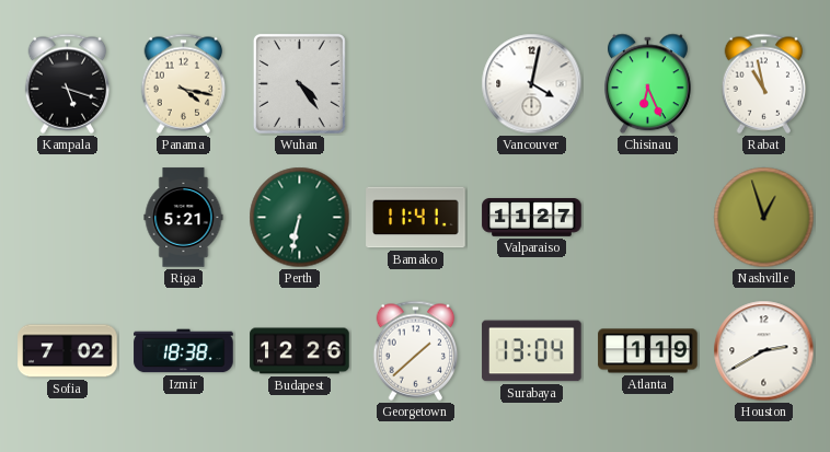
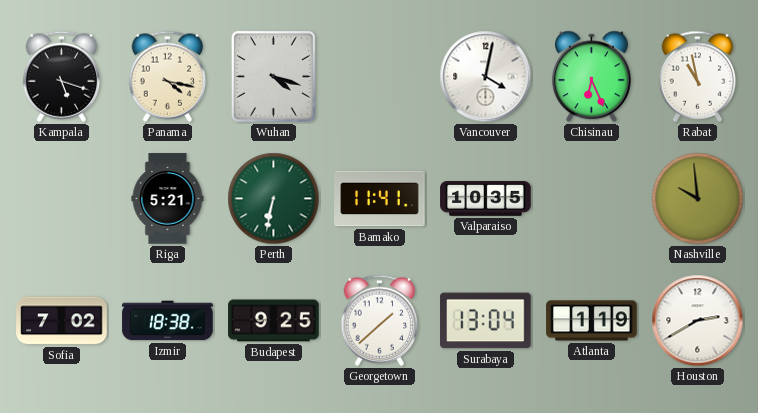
Wuhan: 4:24 -> 4:18 (273, 76)
Valparaiso: 11:27 -> 10:35 (486, 199)
Nashville: 12:57 -> 9:59 (698, 199)
Budapest: 12:26 -> 9:25 (274, 321)
